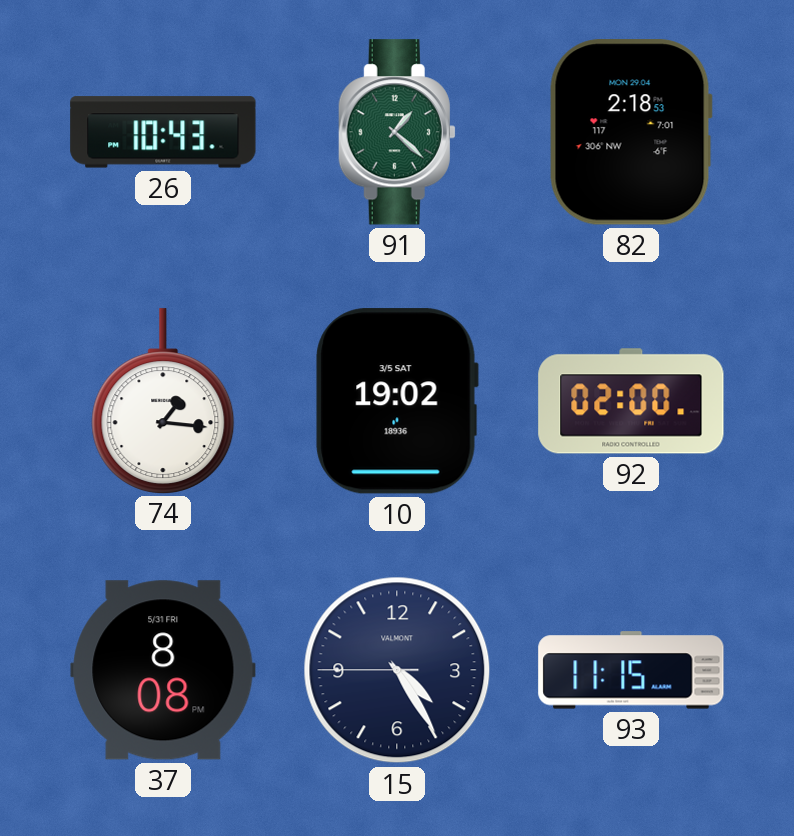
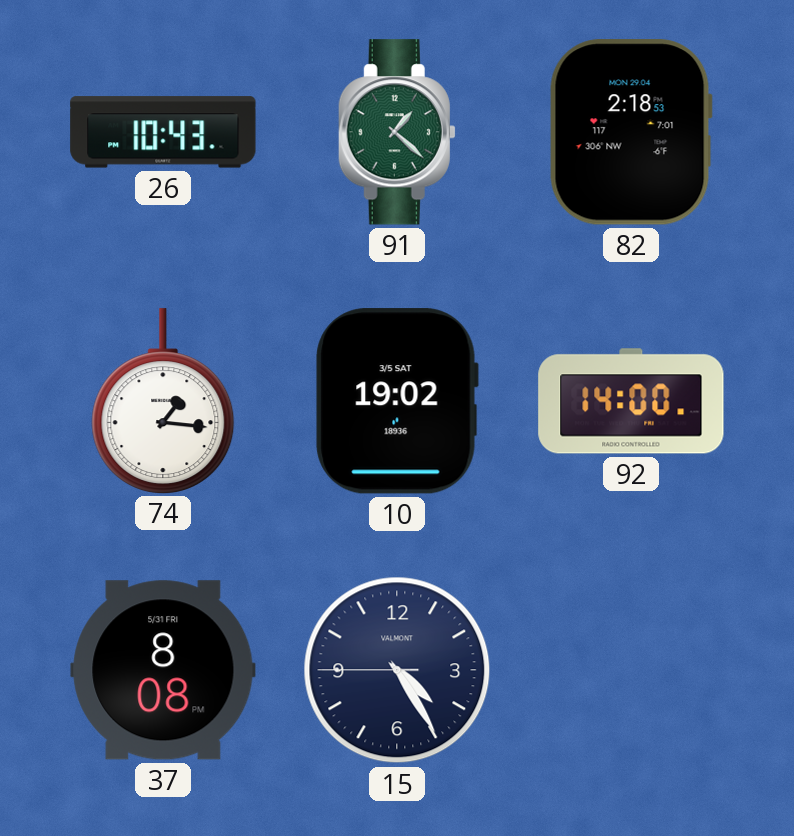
92: 02:00 -> 14:00 (631, 401)
93: 11:15 -> none (631, 670)
